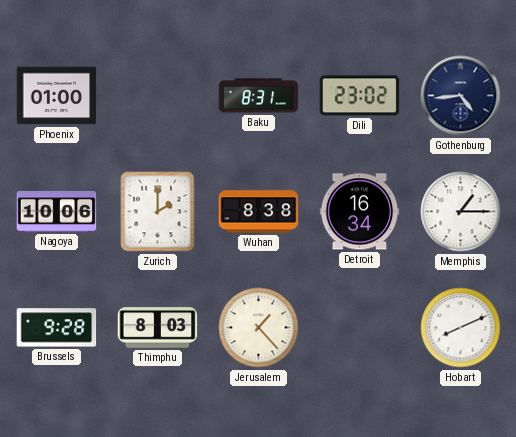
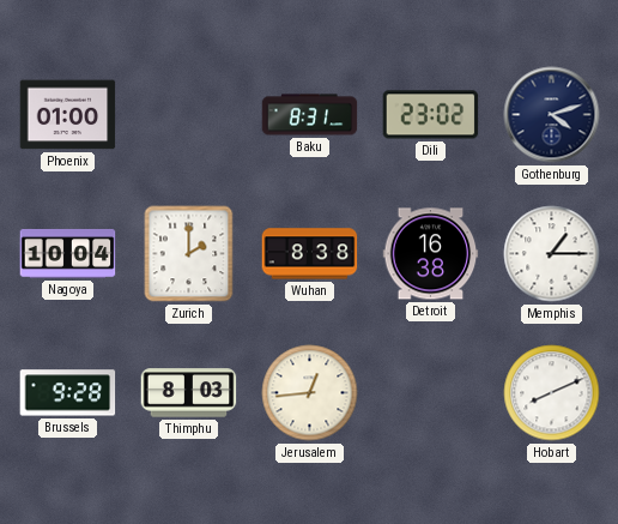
Gothenburg: 4:44 -> 4:12 (552, 115)
Nagoya: 10:06 -> 10:04 (68, 253)
Detroit: 16:34 -> 16:38 (431, 254)
Jerusalem: 1:23 -> 12:44 (310, 393)
